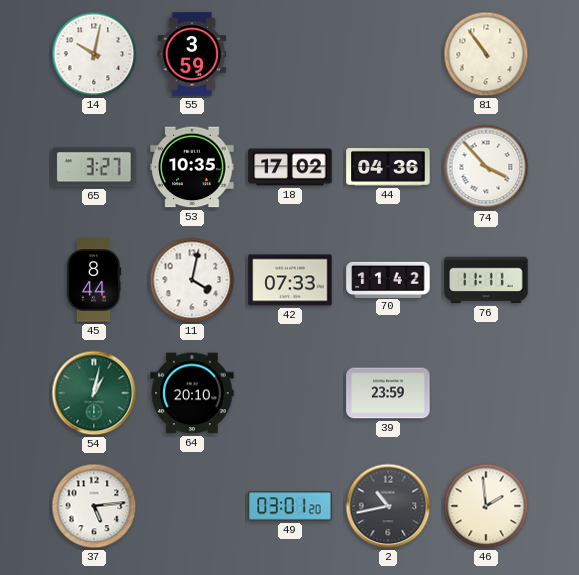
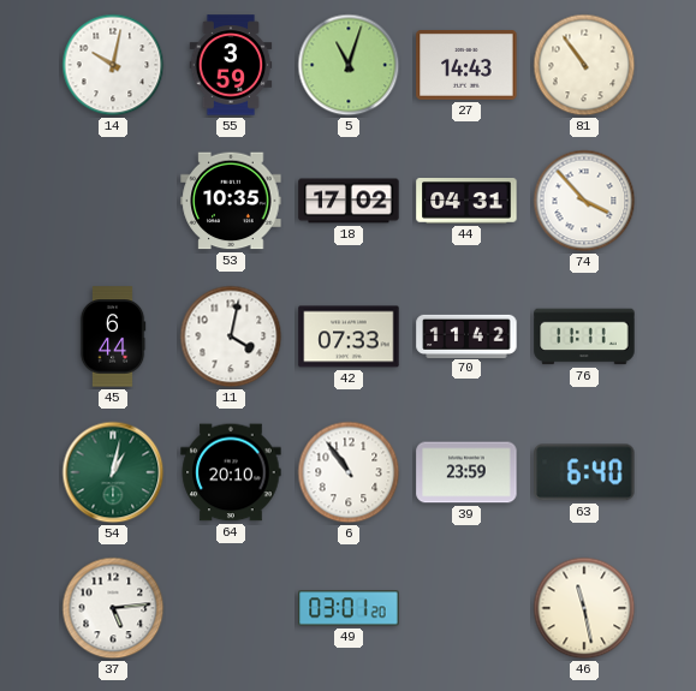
5: none -> 11:03 (349, 65)
27: none -> 14:43 (466, 66)
65: 3:27 -> none (94, 167)
44: 04:36 -> 04:31 (466, 202)
45: 8:44 -> 6:44 (113, 336)
6: none -> 10:54 (349, 472)
63: none -> 6:40 (584, 472)
2: 10:43 -> none (388, 506)
46: 1:59 -> 11:28 (584, 608)
